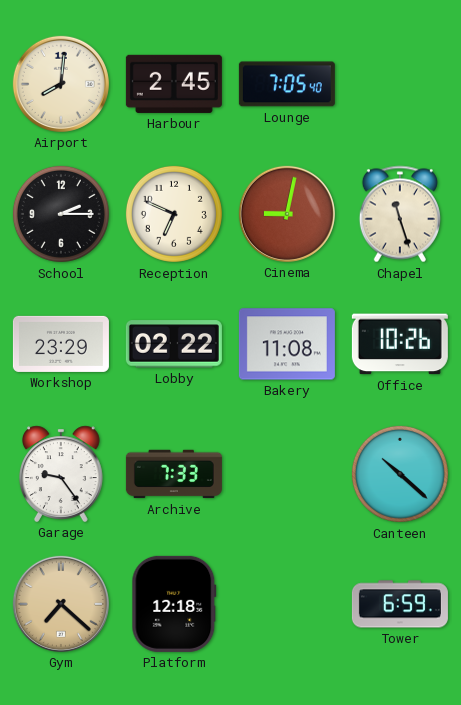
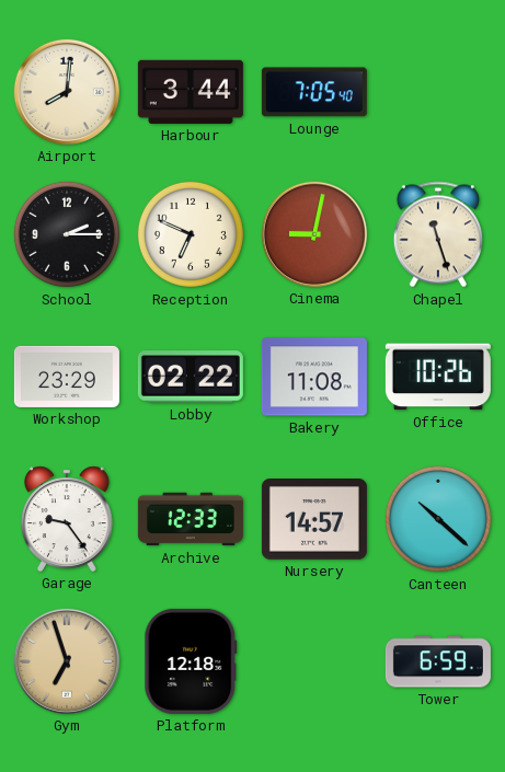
Harbour: 2:45 -> 3:44 (191, 92)
Archive: 7:33 -> 12:33 (191, 519)
Nursery: none -> 14:57 (314, 520)
Gym: 7:22 -> 6:57 (67, 661)
